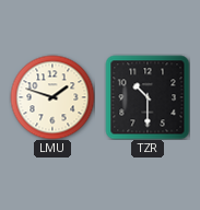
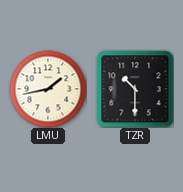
LMU: 1:48 -> 1:43 (48, 89)
